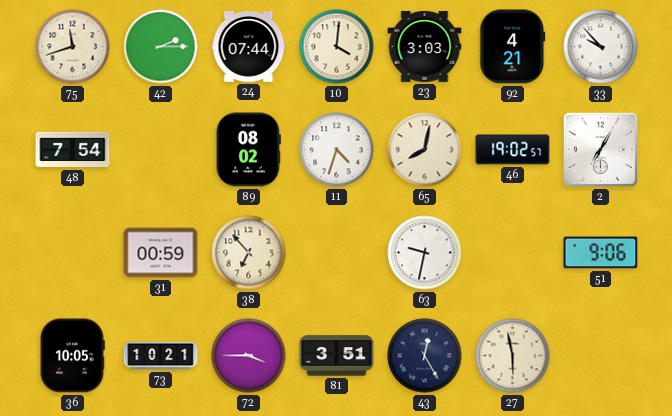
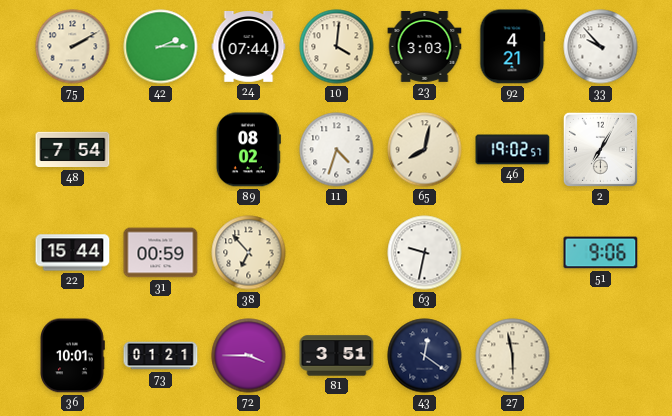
75: 11:42 -> 2:10 (73, 47)
22: none -> 15:44 (73, 253)
36: 10:05 -> 10:01 (73, 356)
73: 10:21 -> 01:21 (161, 356)
43: 12:25 -> 12:21 (425, 356)
